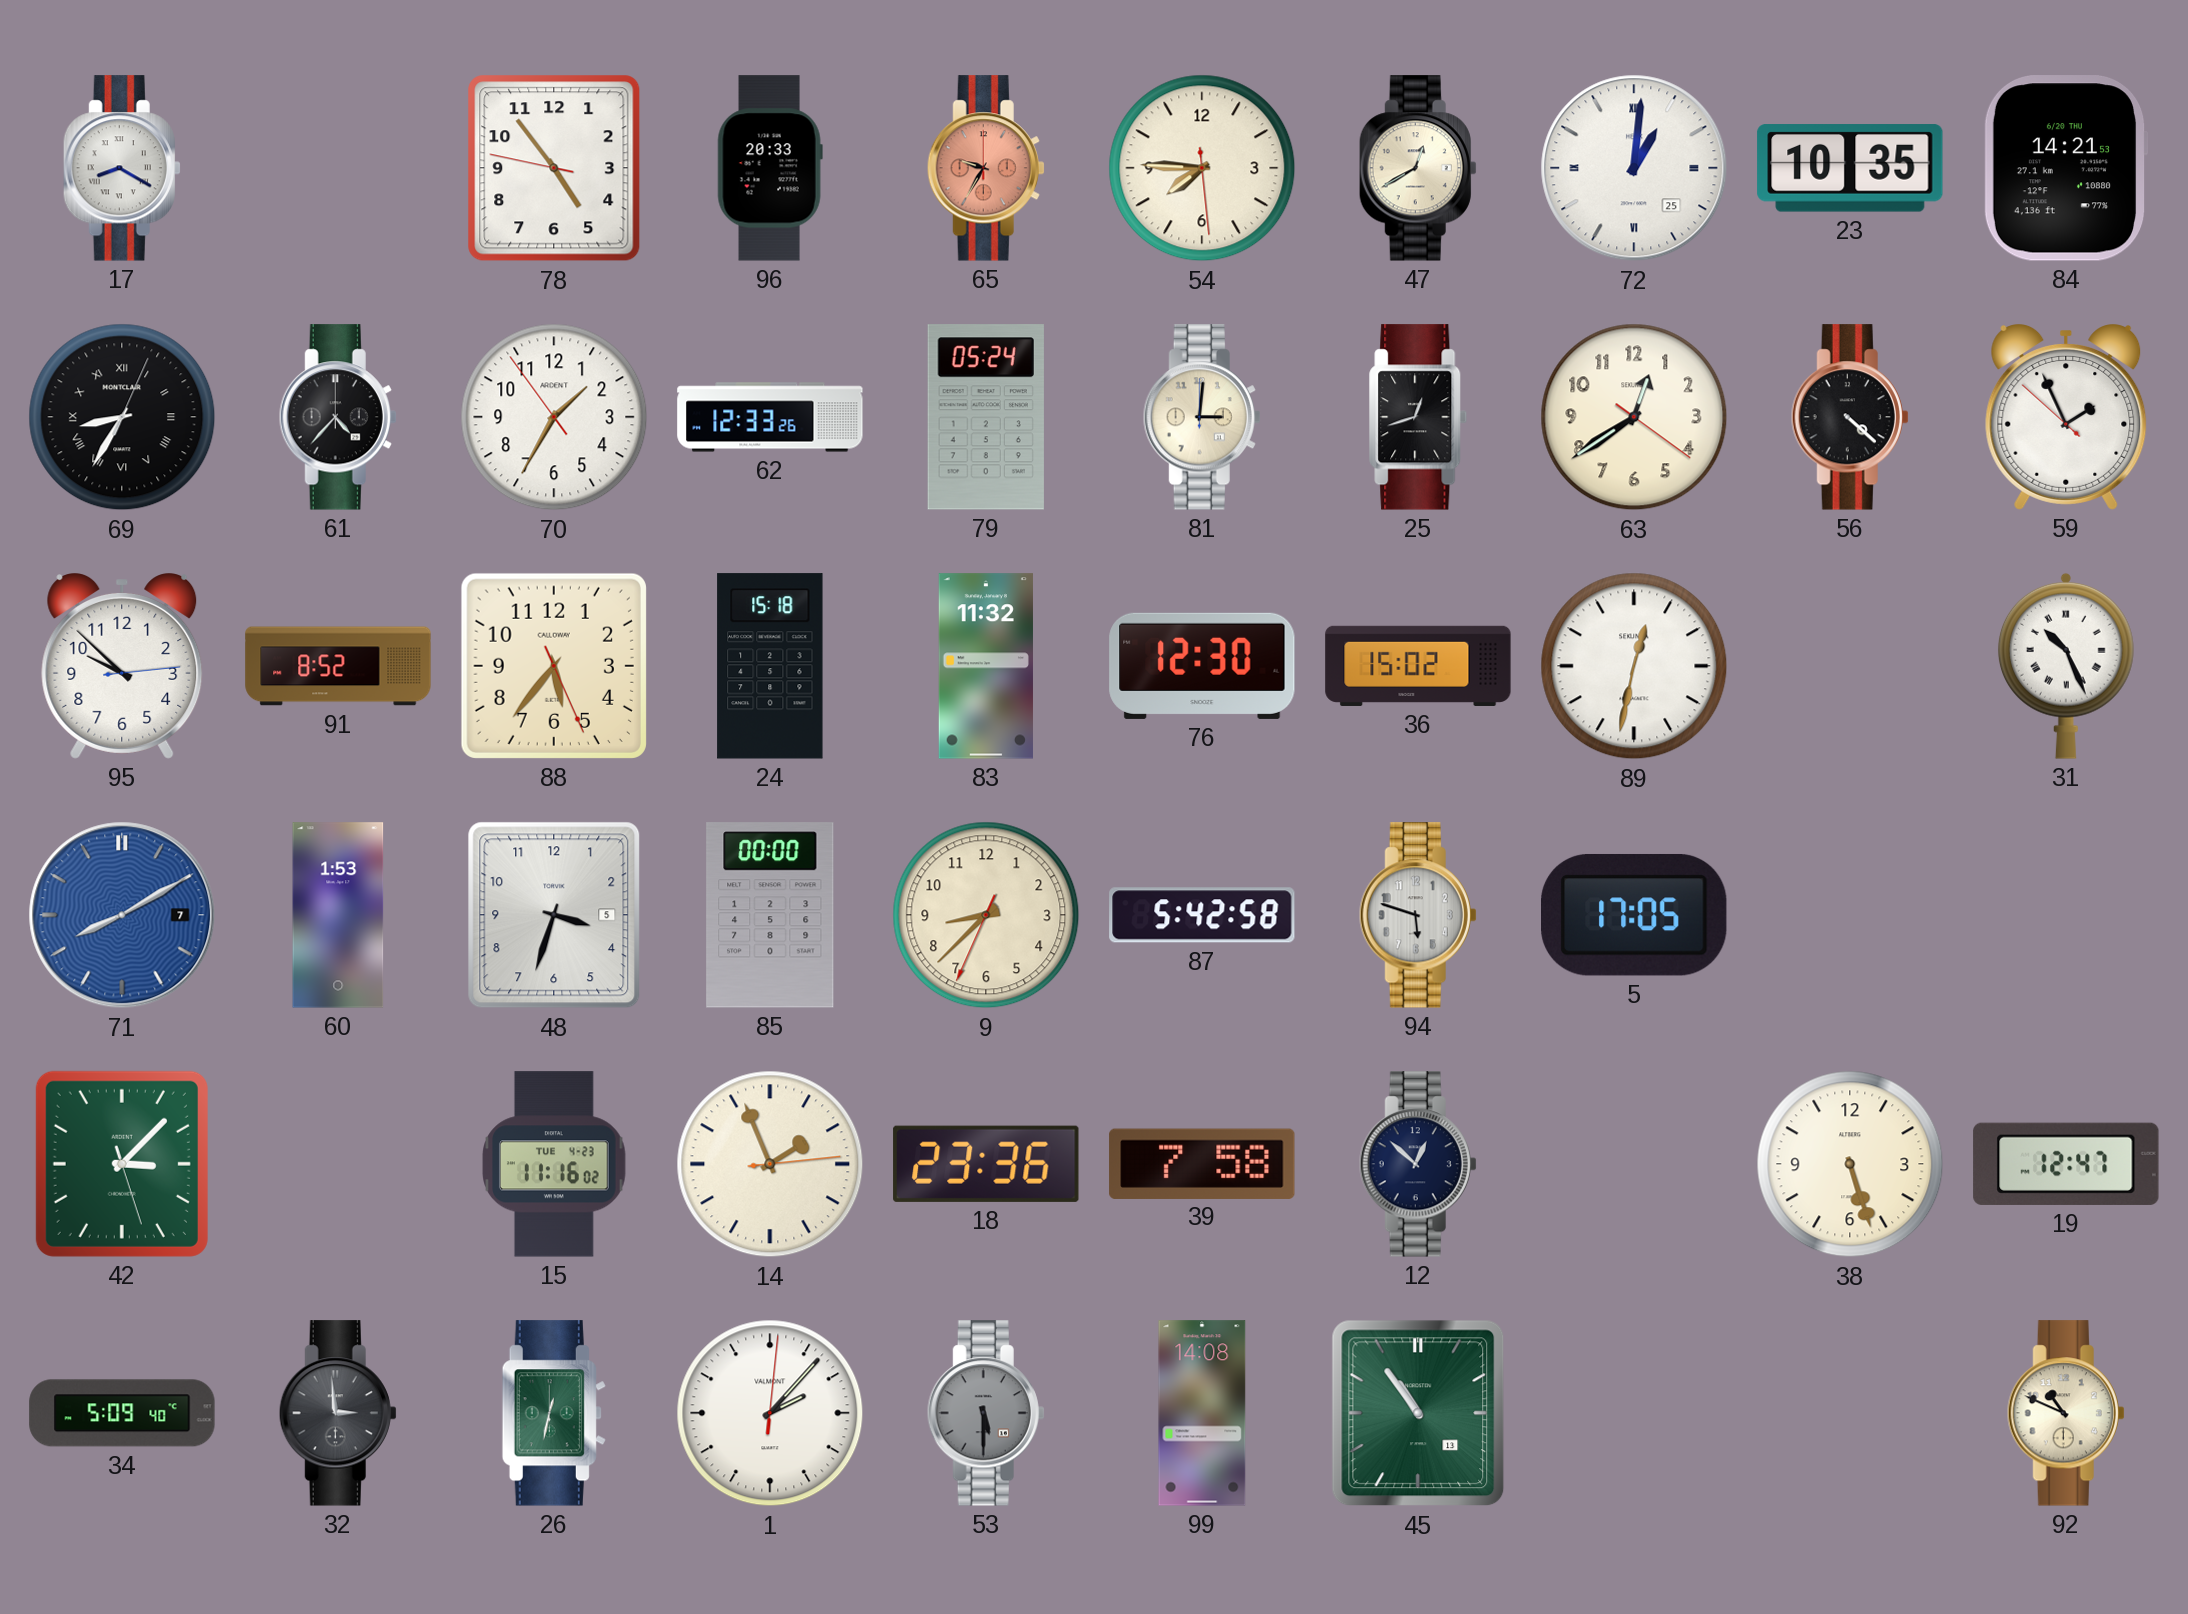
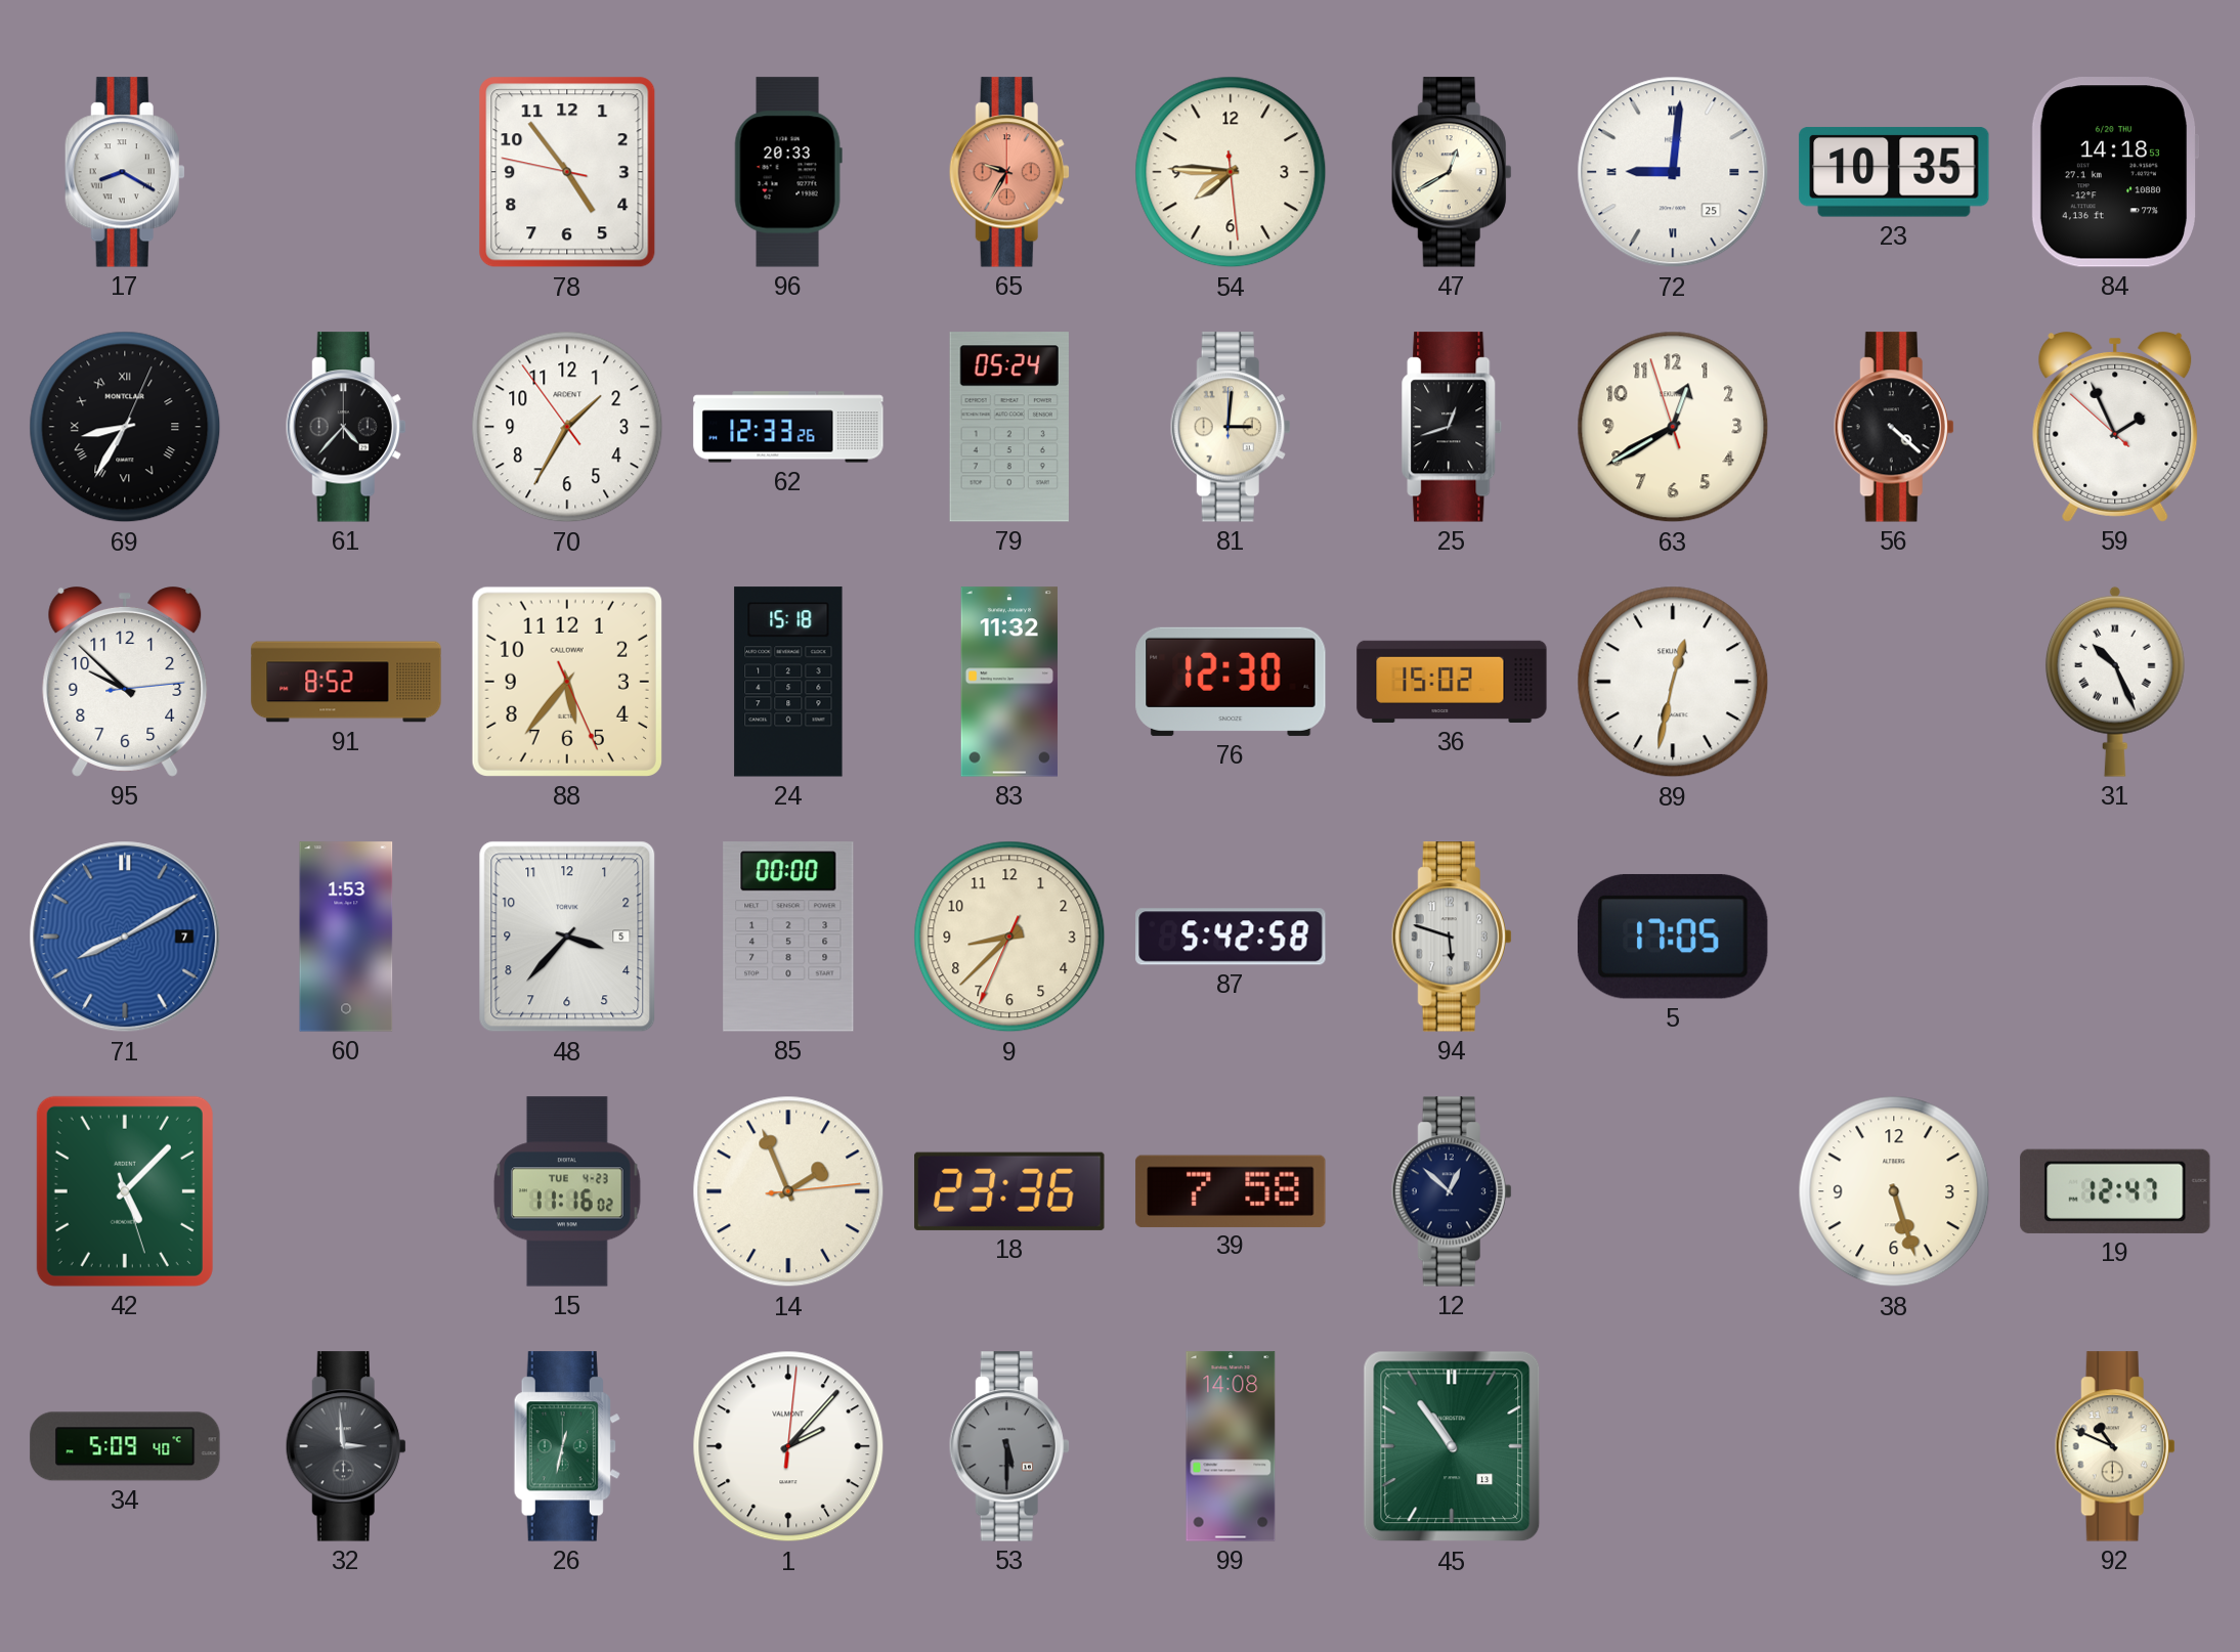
72: 1:01 -> 9:01 (1673, 172)
84: 14:21 -> 14:18 (2115, 172)
63: 12:39:21 -> 12:39:57 (1673, 427)
48: 3:33 -> 3:37 (567, 937)
42: 3:07 -> 5:07 (125, 1191)
